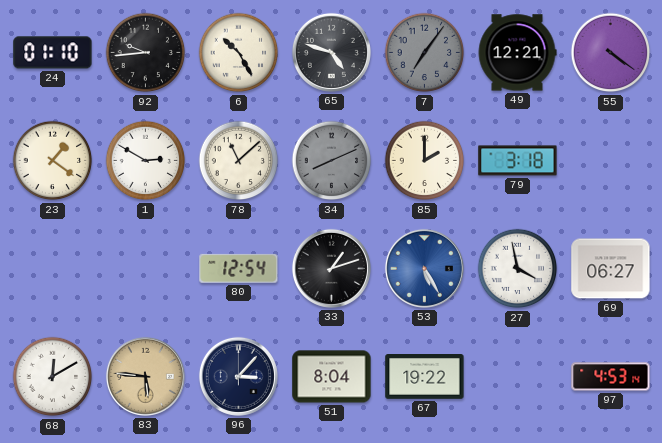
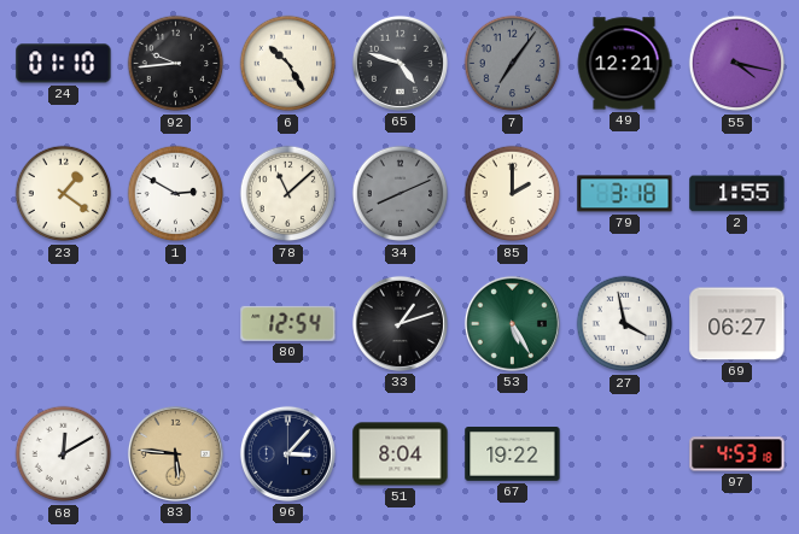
55: 4:21 -> 4:17 (737, 64)
2: none -> 1:55 (737, 194)
53 dial: blue -> green (512, 323)
97: 4:53:14 -> 4:53:18 (737, 454)
